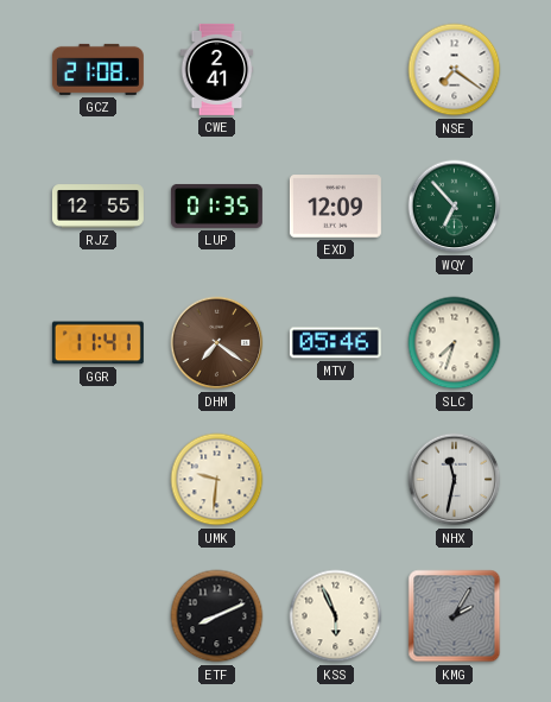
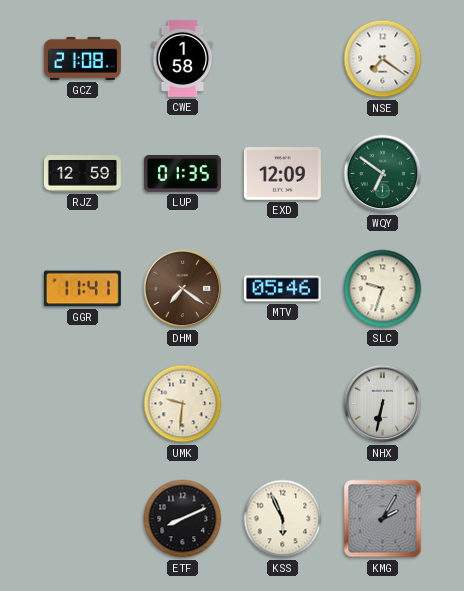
CWE: 2:41 -> 1:58 (183, 58)
RJZ: 12:55 -> 12:59 (82, 174)
WQY: 6:53 -> 6:51 (383, 174)
SLC: 7:33 -> 9:33 (383, 289)
NHX: 11:32 -> 6:32 (383, 404)
